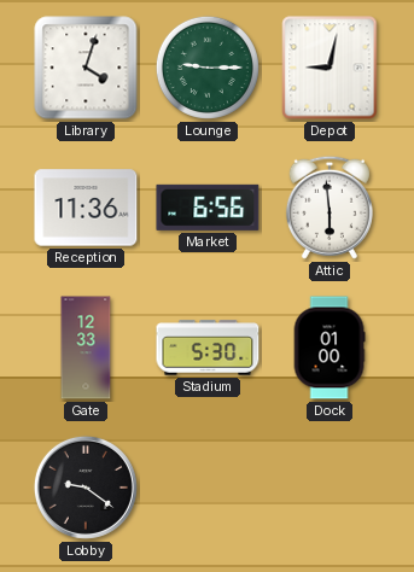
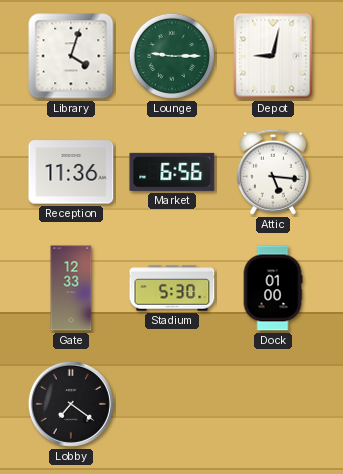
Attic: 5:59 -> 5:16 (273, 172)
Lobby: 9:21 -> 7:21 (71, 404)
